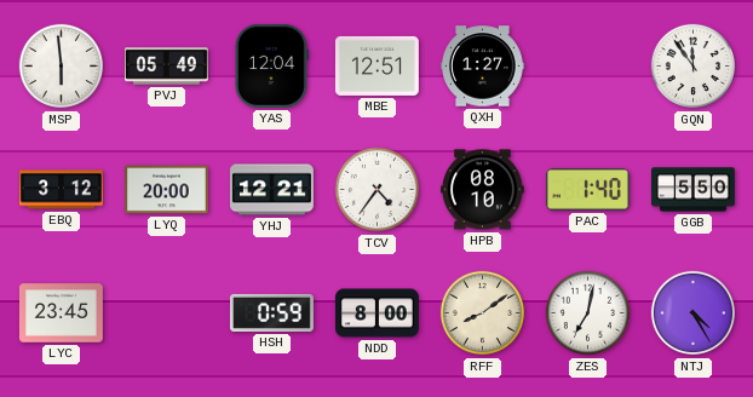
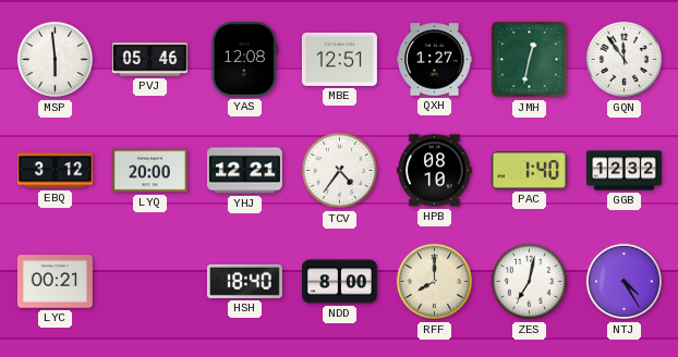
PVJ: 05:49 -> 05:46 (149, 60)
YAS: 12:04 -> 12:08 (244, 59)
JMH: none -> 12:32 (530, 60)
GGB: 5:50 -> 12:32 (625, 171)
LYC: 23:45 -> 00:21 (55, 282)
HSH: 0:59 -> 18:40 (244, 281)
RFF: 8:09 -> 8:00 (435, 282)
